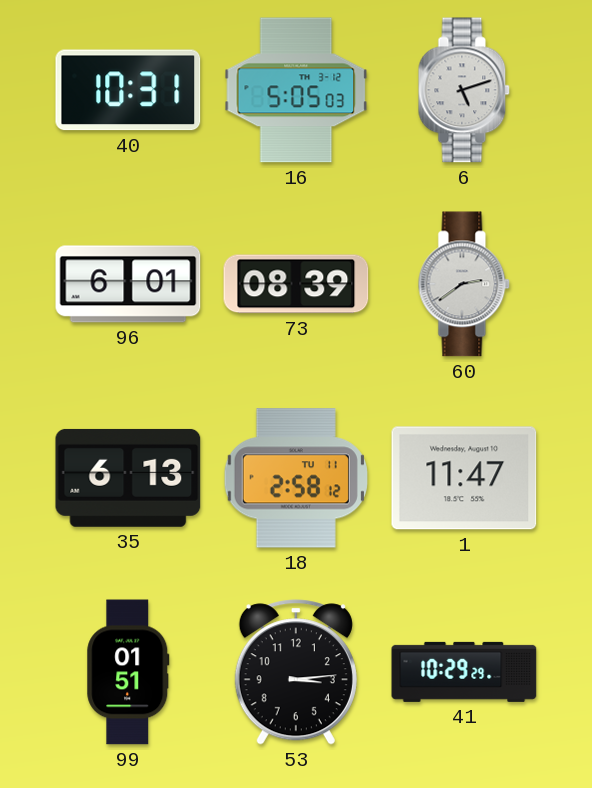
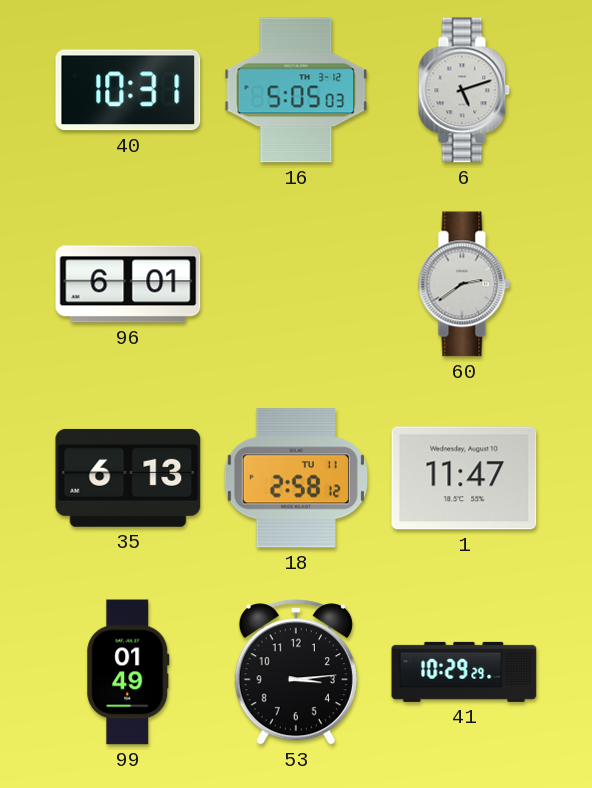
73: 08:39 -> none (296, 284)
99: 01:51 -> 01:49 (128, 672)
